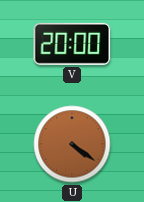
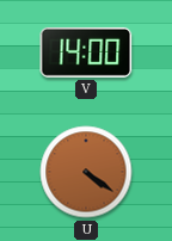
V: 20:00 -> 14:00 (86, 52)
